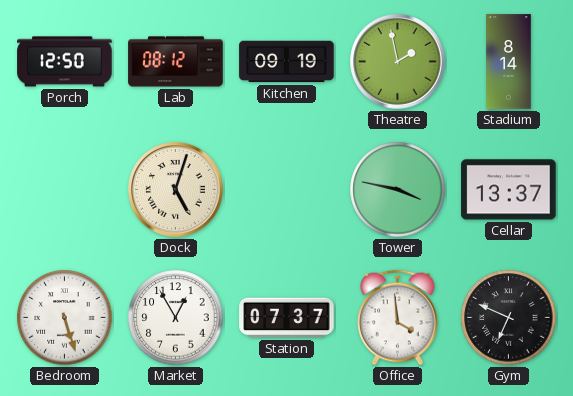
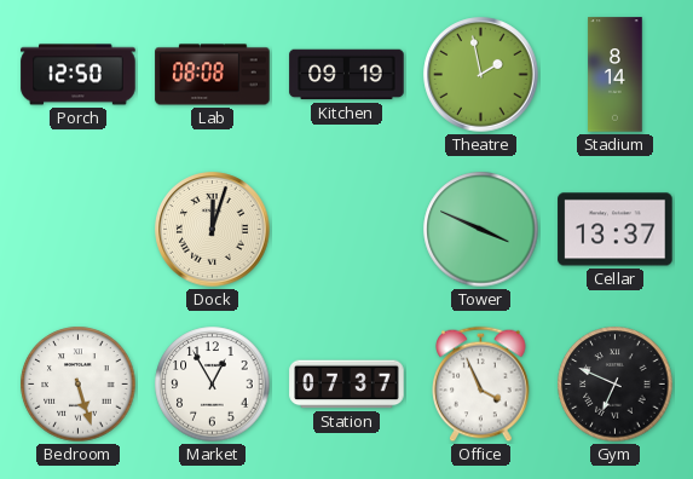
Lab: 08:12 -> 08:08 (213, 75)
Dock: 5:03 -> 12:03 (213, 230)
Tower: 3:47 -> 3:49 (481, 230)
Office: 3:59 -> 3:56 (481, 385)
